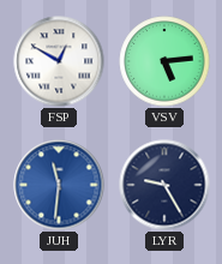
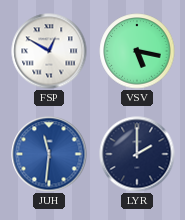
VSV: 5:14 -> 5:17 (137, 51)
LYR: 9:25 -> 2:00 (137, 154)
